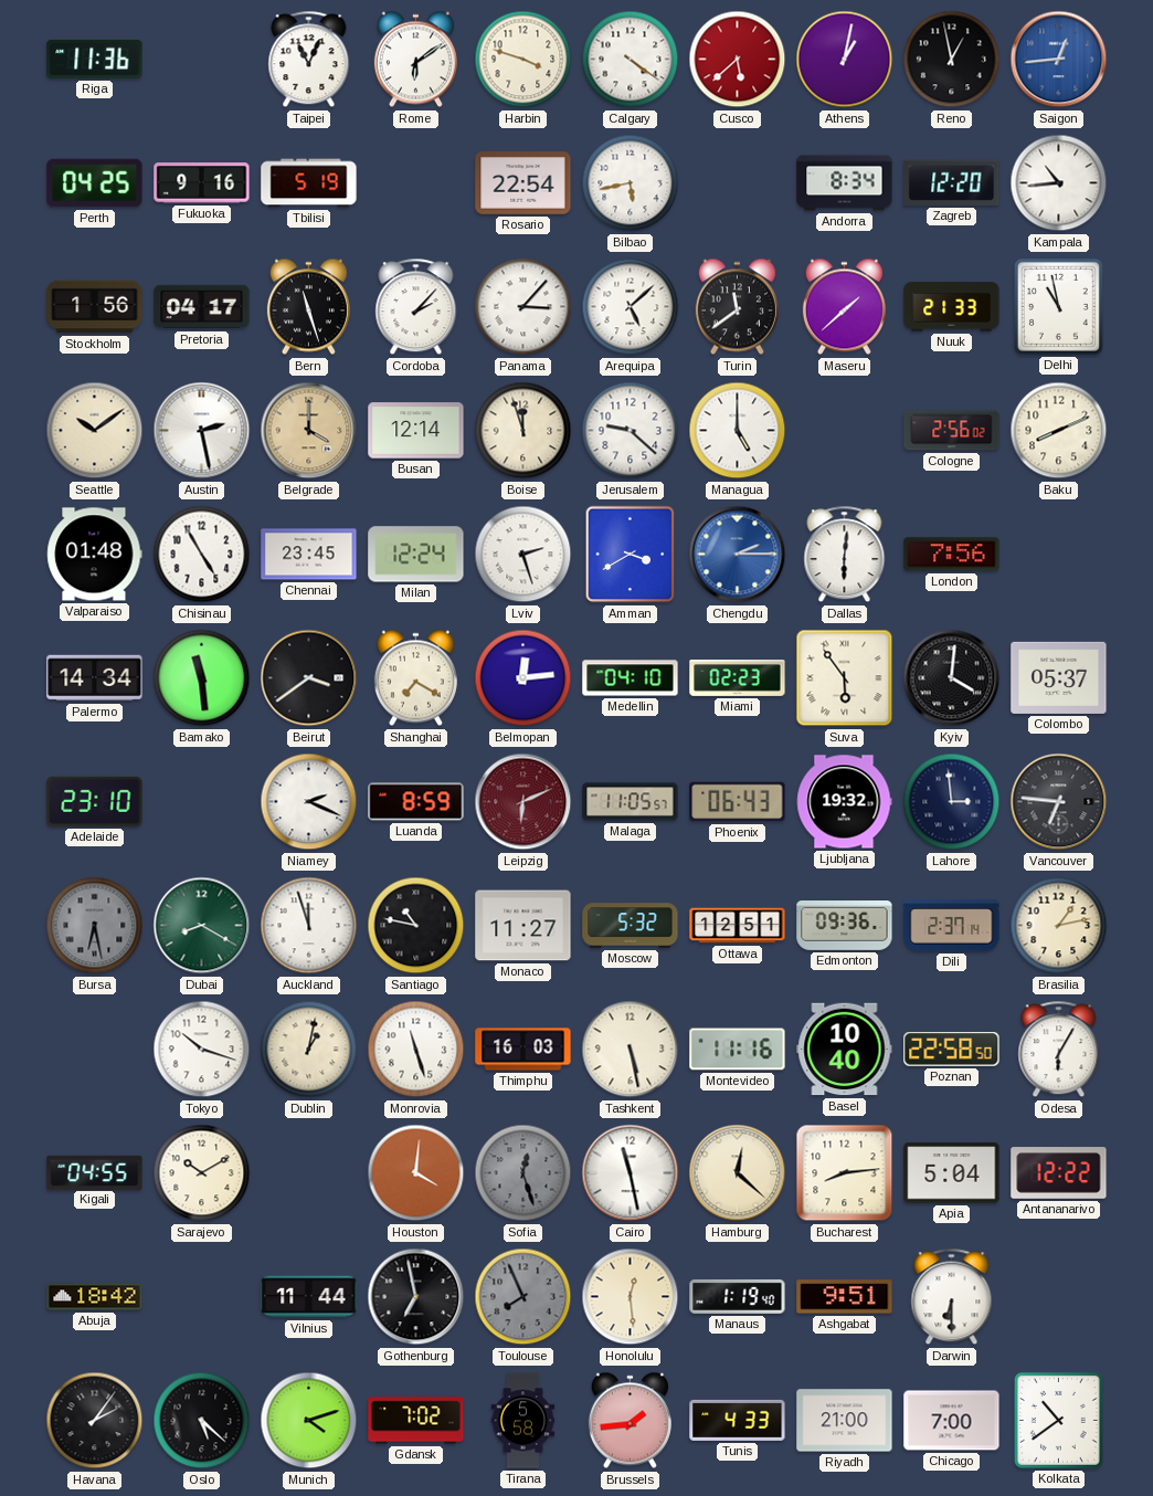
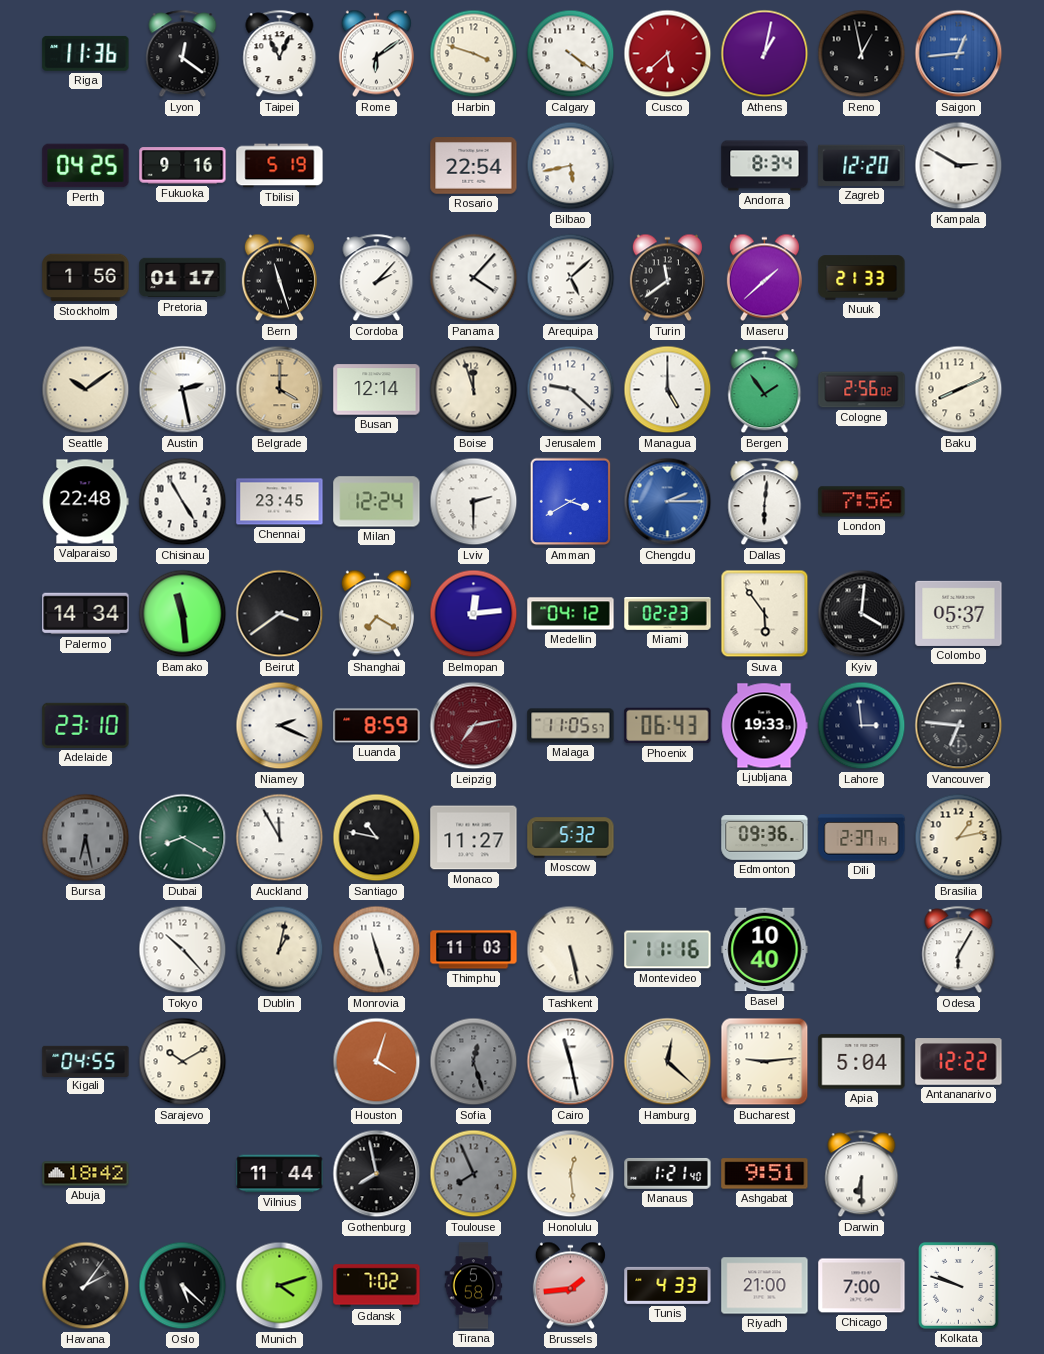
Lyon: none -> 12:21 (183, 54)
Kampala: 10:44 -> 2:50 (959, 166)
Pretoria: 04:17 -> 01:17 (183, 278)
Panama: 3:07 -> 4:07 (474, 278)
Delhi: 10:58 -> none (1058, 306)
Bergen: none -> 1:54 (765, 390)
Valparaiso: 01:48 -> 22:48 (86, 502)
Lviv: 2:27 -> 2:30 (474, 502)
Medellin: 04:10 -> 04:12 (571, 614)
Leipzig: 6:11 -> 7:13 (474, 726)
Ljubljana: 19:32 -> 19:33 (764, 726)
Auckland: 11:57 -> 11:55 (280, 838)
Ottawa: 12:51 -> none (738, 926)
Tokyo: 10:18 -> 10:23 (183, 950)
Thimphu: 16:03 -> 11:03 (474, 950)
Poznan: 22:58 -> none (952, 1050)
Houston: 4:01 -> 4:03 (377, 1062)
Bucharest: 8:14 -> 9:14 (765, 1062)
Gothenburg: 6:58 -> 7:58 (377, 1174)
Manaus: 1:19 -> 1:21 (668, 1173)
Kolkata: 10:39 -> 9:48 (958, 1285)
